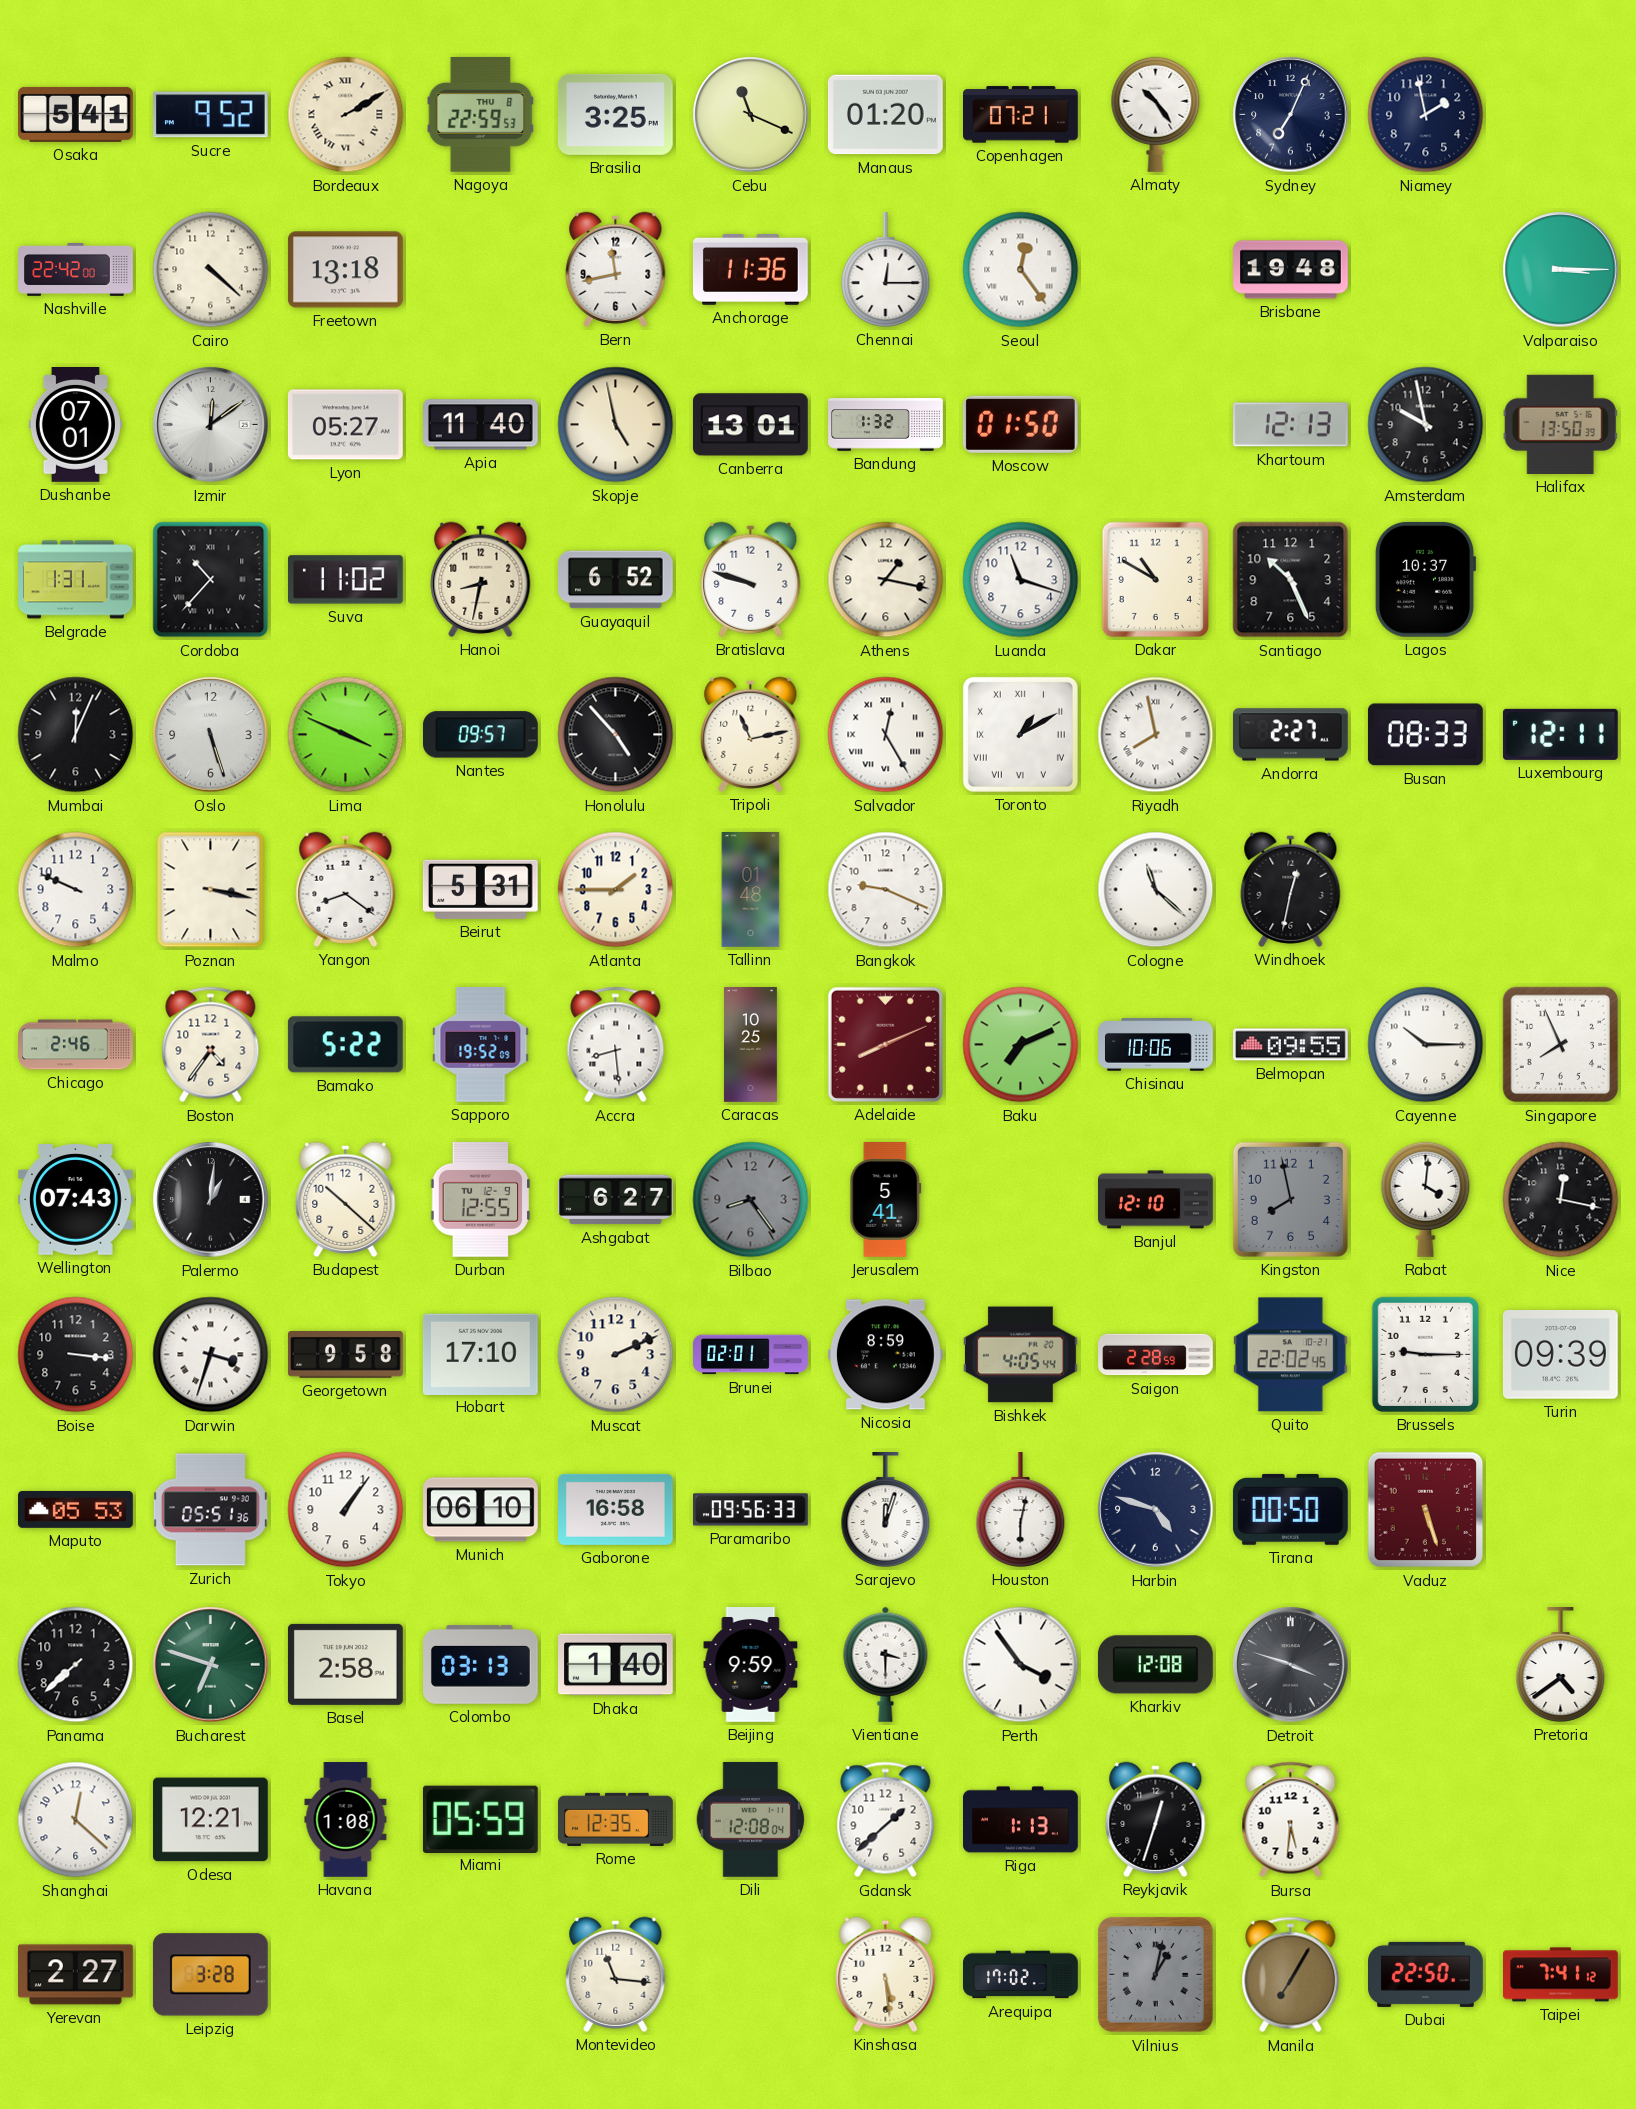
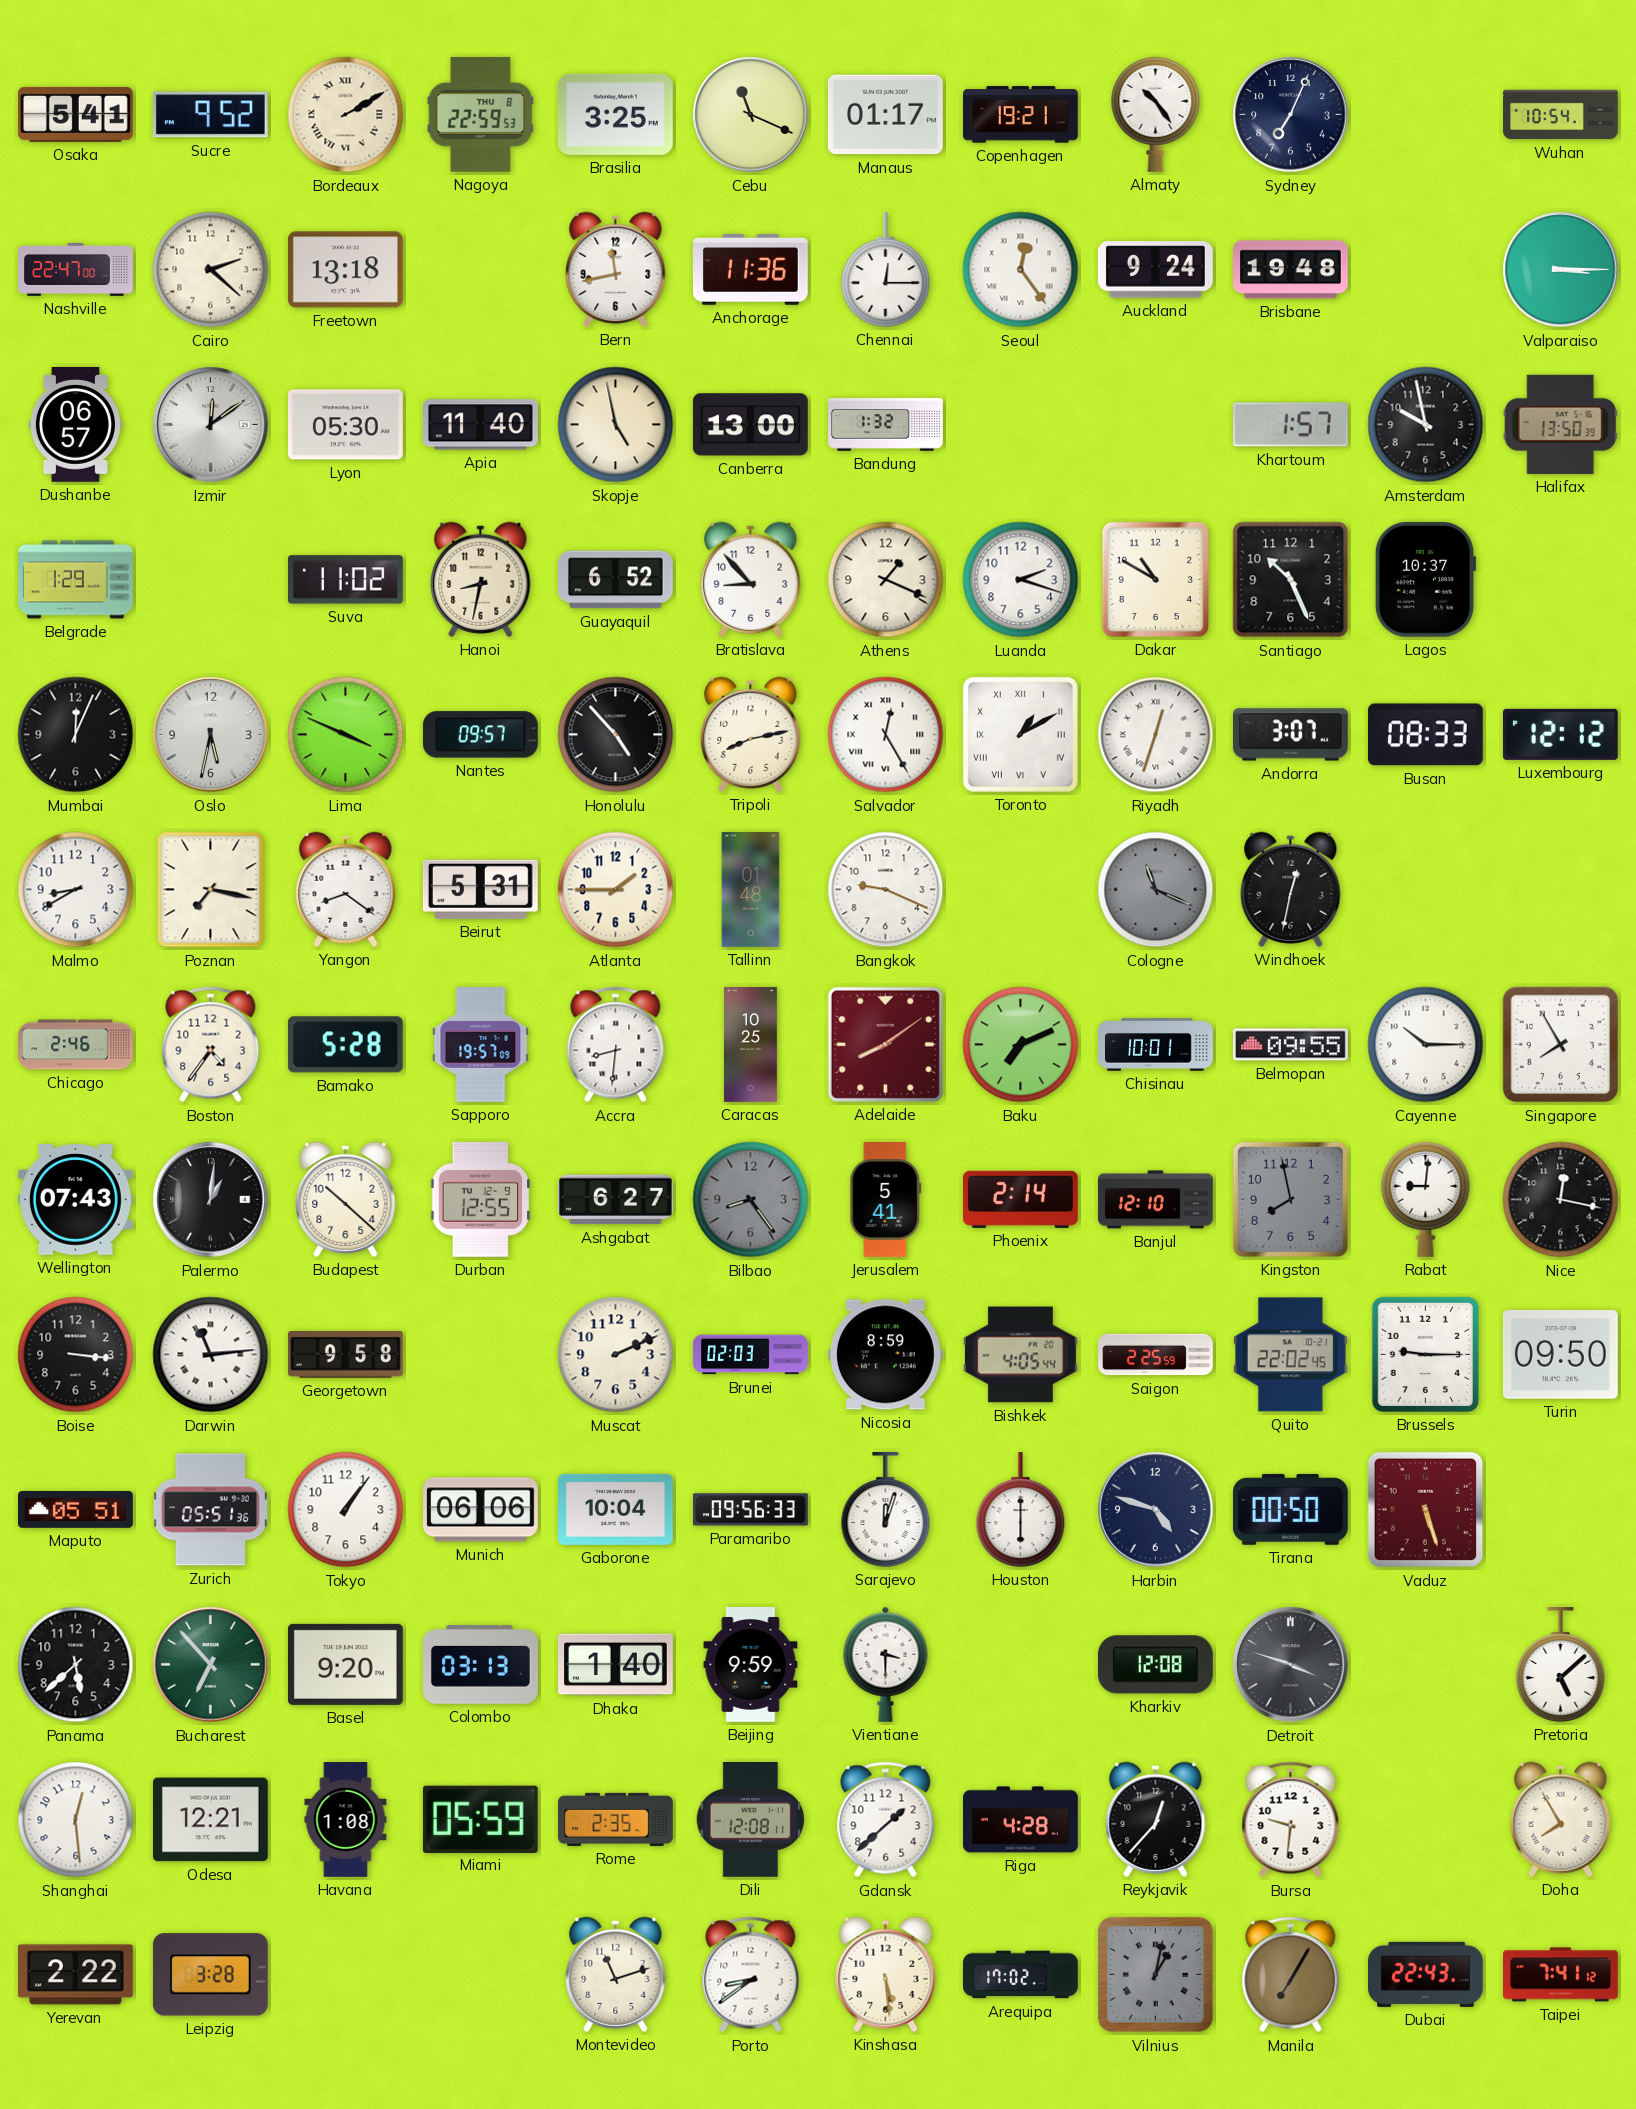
Manaus: 01:20 -> 01:17 (885, 115)
Copenhagen: 07:21 -> 19:21 (1021, 115)
Niamey: 1:58 -> none (1426, 115)
Wuhan: none -> 10:54 (1561, 115)
Nashville: 22:42 -> 22:47 (76, 270)
Cairo: 4:22 -> 2:22 (211, 270)
Auckland: none -> 9:24 (1155, 270)
Dushanbe: 07:01 -> 06:57 (75, 425)
Lyon: 05:27 -> 05:30 (345, 425)
Canberra: 13:01 -> 13:00 (750, 425)
Moscow: 01:50 -> none (1020, 424)
Khartoum: 12:13 -> 1:57 (1290, 425)
Belgrade: 1:31 -> 1:29 (76, 580)
Cordoba: 10:37 -> none (211, 580)
Bratislava: 9:48 -> 8:53 (751, 579)
Athens: 1:17 -> 1:19 (886, 580)
Luanda: 11:18 -> 2:18 (1021, 580)
Oslo: 5:27 -> 5:32 (211, 735)
Tripoli: 11:13 -> 8:13 (751, 734)
Riyadh: 7:58 -> 12:33 (1156, 735)
Andorra: 2:27 -> 3:07 (1290, 735)
Luxembourg: 12:11 -> 12:12 (1560, 734)
Malmo: 9:49 -> 8:40 (76, 890)
Poznan: 3:17 -> 7:17 (211, 890)
Cologne: 11:22 -> 11:19 (1156, 890)
Cologne dial: white -> grey (1156, 890)
Bamako: 5:22 -> 5:28 (345, 1045)
Sapporo: 19:52 -> 19:57 (481, 1045)
Accra: 8:29 -> 8:31 (616, 1045)
Adelaide: 8:11 -> 8:09 (885, 1044)
Chisinau: 10:06 -> 10:01 (1156, 1045)
Singapore: 7:56 -> 7:55 (1561, 1045)
Phoenix: none -> 2:14 (1020, 1199)
Rabat: 4:01 -> 9:01 (1426, 1199)
Darwin: 3:33 -> 11:14 (211, 1355)
Hobart: 17:10 -> none (480, 1354)
Brunei: 02:01 -> 02:03 (751, 1355)
Saigon: 2:28 -> 2:25 (1156, 1355)
Turin: 09:39 -> 09:50 (1560, 1355)
Maputo: 05:53 -> 05:51 (76, 1510)
Munich: 06:10 -> 06:06 (481, 1510)
Gaborone: 16:58 -> 10:04 (616, 1509)
Houston: 6:02 -> 6:00 (1021, 1510)
Panama: 7:38 -> 5:38 (76, 1665)
Bucharest: 6:48 -> 6:53 (211, 1665)
Basel: 2:58 -> 9:20 (345, 1664)
Perth: 3:54 -> none (1021, 1665)
Pretoria: 4:39 -> 5:08 (1561, 1665)
Shanghai: 12:22 -> 12:29 (76, 1820)
Rome: 12:35 -> 2:35 (616, 1819)
Dili: 12:08:04 -> 12:08:11 (750, 1819)
Riga: 1:13 -> 4:28 (1021, 1820)
Reykjavik: 12:33 -> 12:37 (1156, 1819)
Bursa: 5:31 -> 9:31 (1291, 1820)
Doha: none -> 7:55 (1561, 1819)
Yerevan: 2:27 -> 2:22 (76, 1975)
Montevideo: 11:16 -> 11:12 (616, 1974)
Porto: none -> 8:39 (751, 1975)
Dubai: 22:50 -> 22:43 (1426, 1974)
